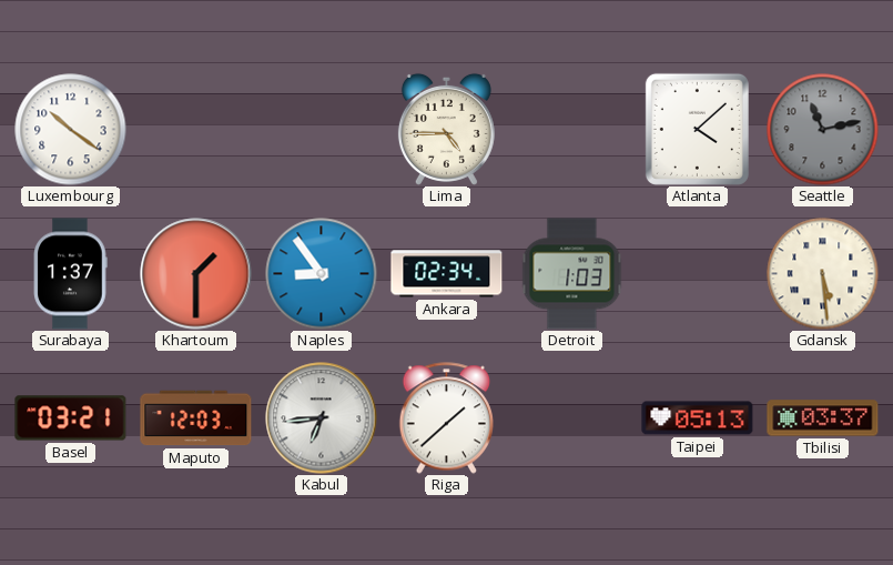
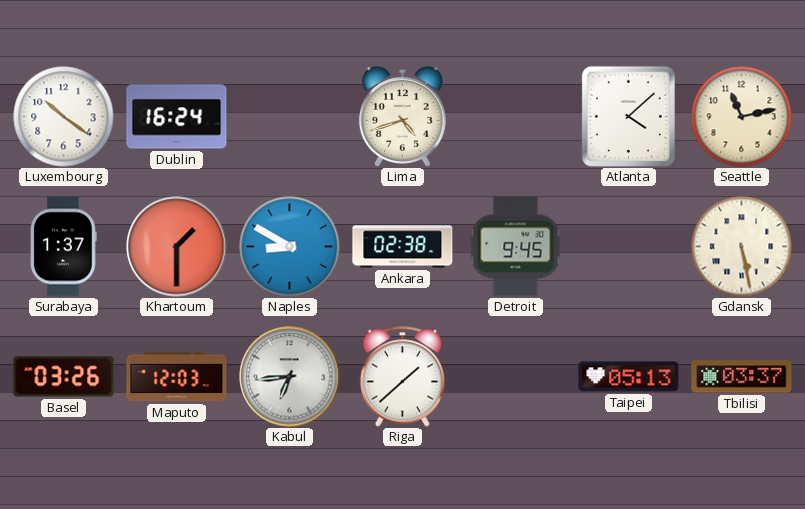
Dublin: none -> 16:24 (177, 117)
Lima: 4:45 -> 4:42 (402, 116)
Seattle dial: grey -> cream (742, 117)
Naples: 8:54 -> 8:50 (290, 247)
Ankara: 02:34 -> 02:38 (403, 247)
Detroit: 1:03 -> 9:45 (516, 247)
Gdansk: 5:29 -> 5:28 (742, 247)
Basel: 03:21 -> 03:26 (64, 377)
